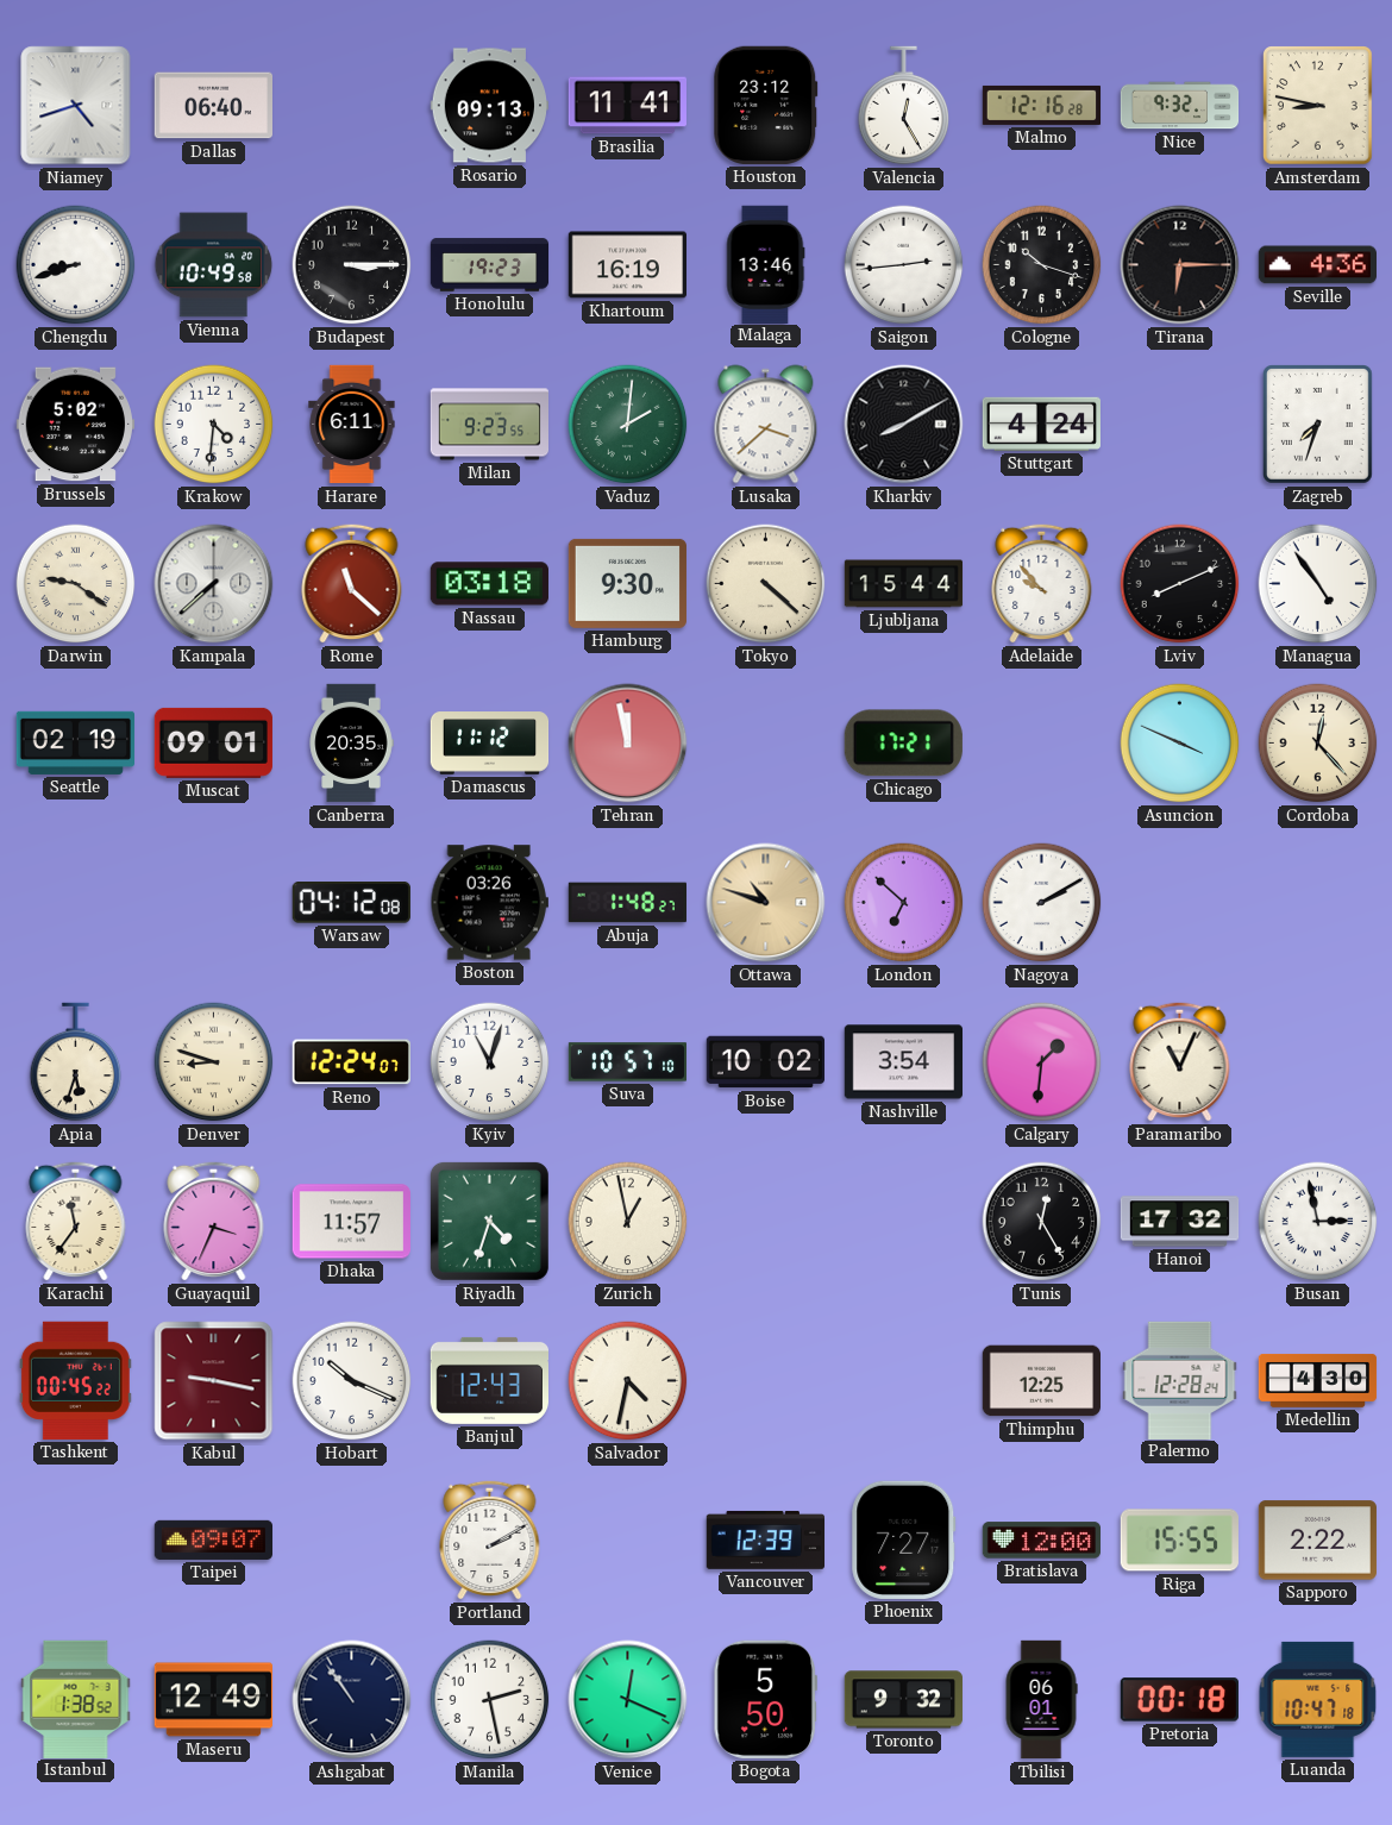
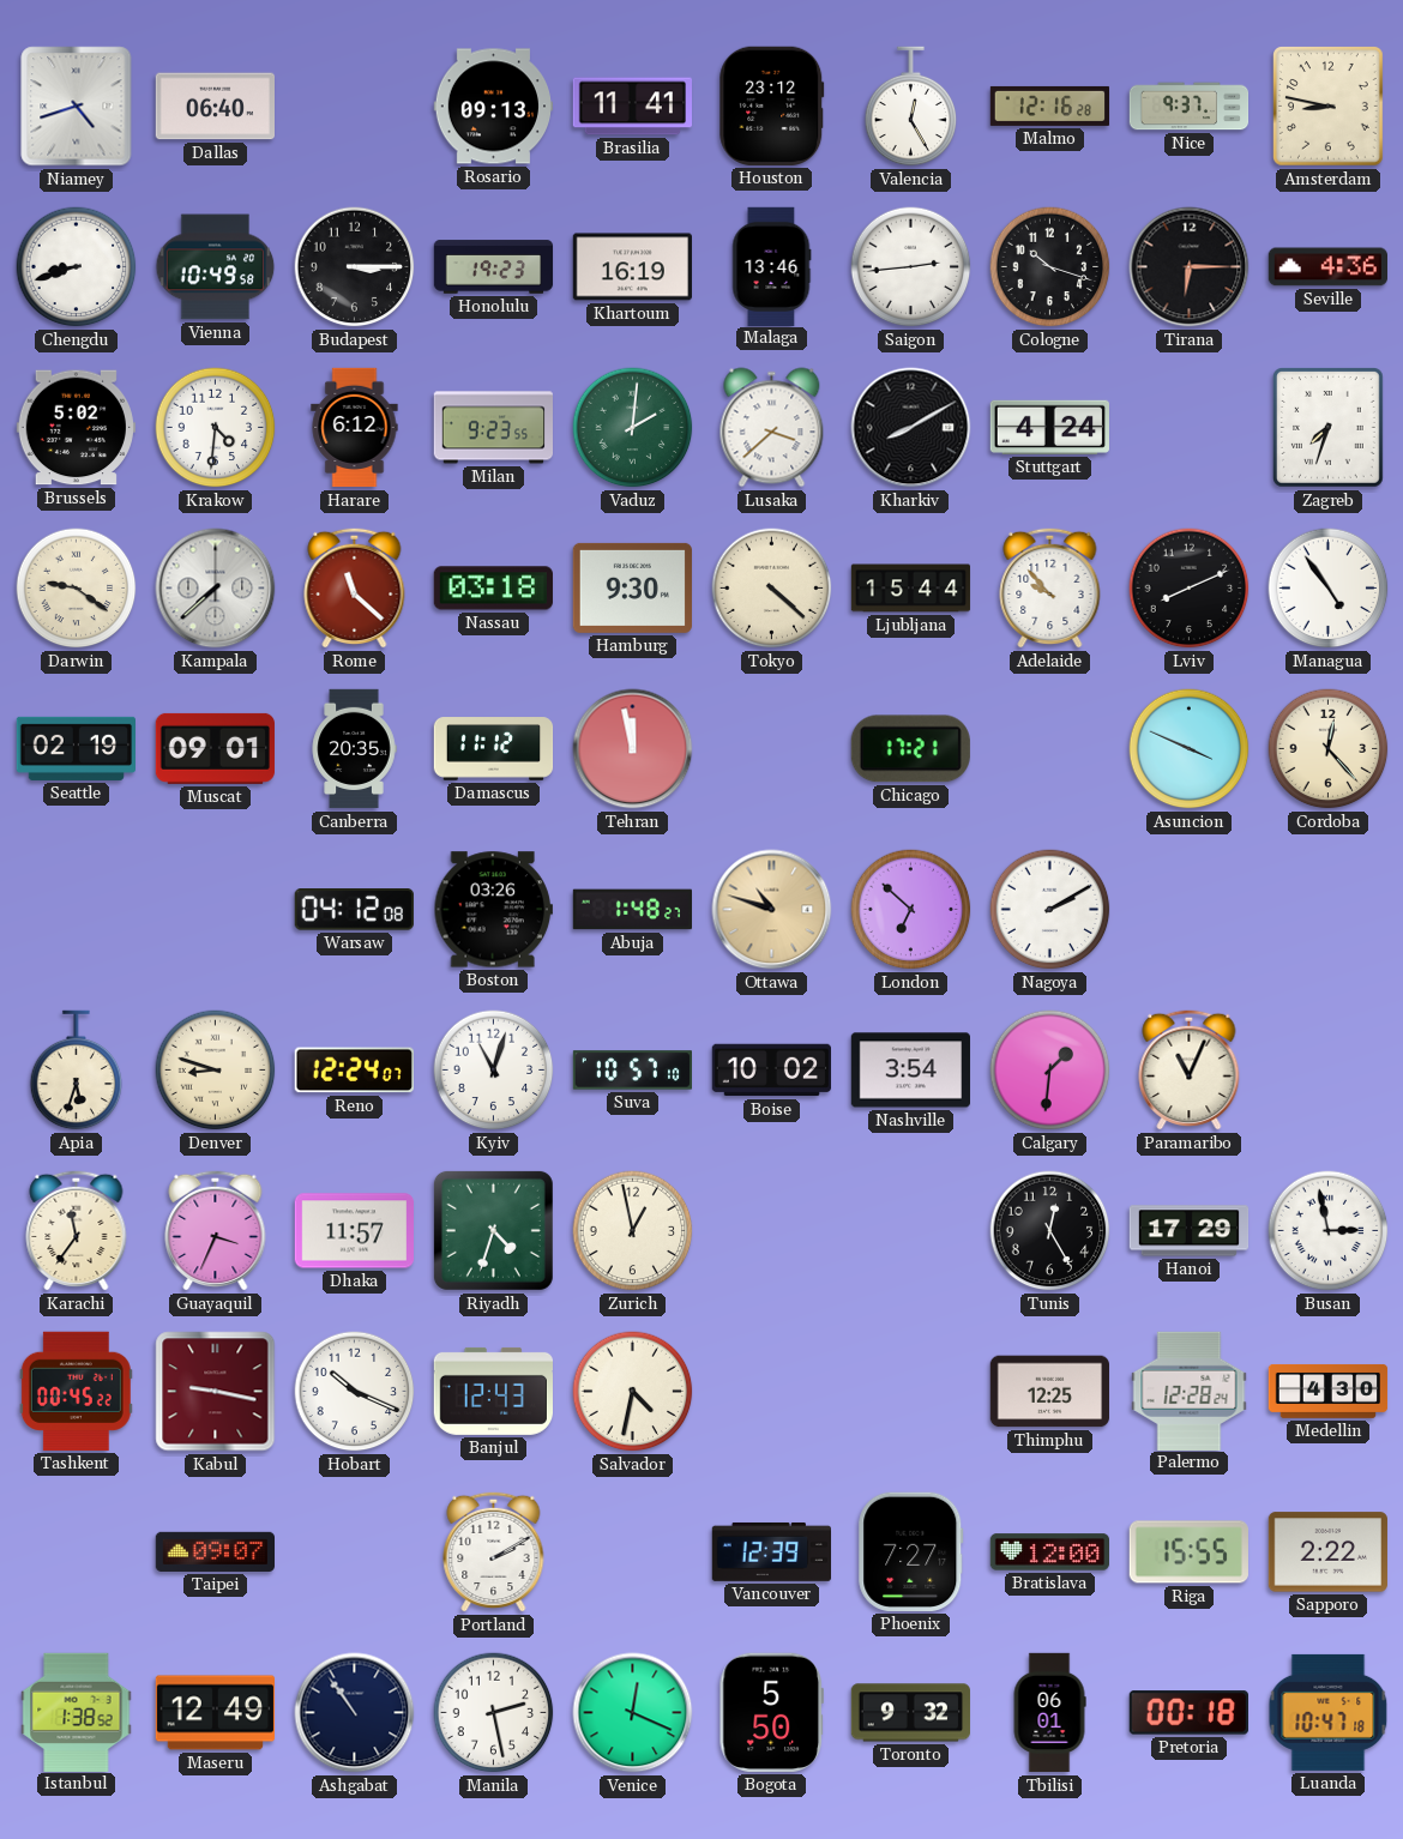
Nice: 9:32 -> 9:37 (1190, 107)
Harare: 6:11 -> 6:12 (355, 428)
Hanoi: 17:32 -> 17:29 (1190, 1231)
